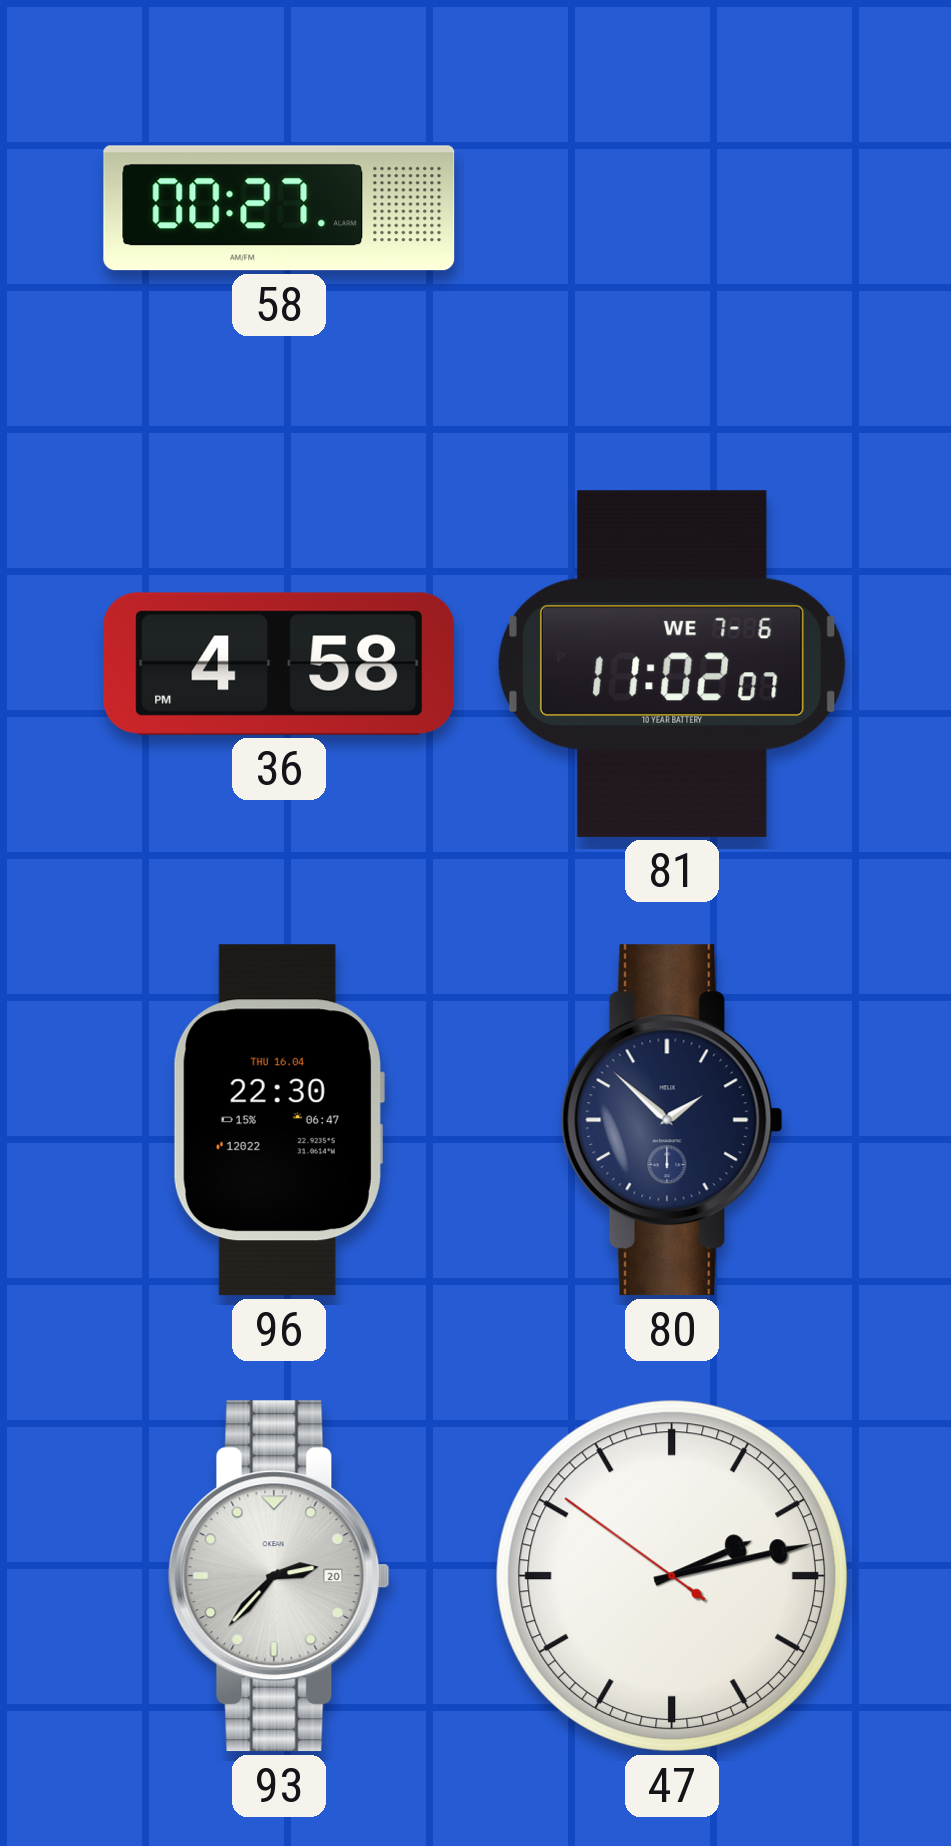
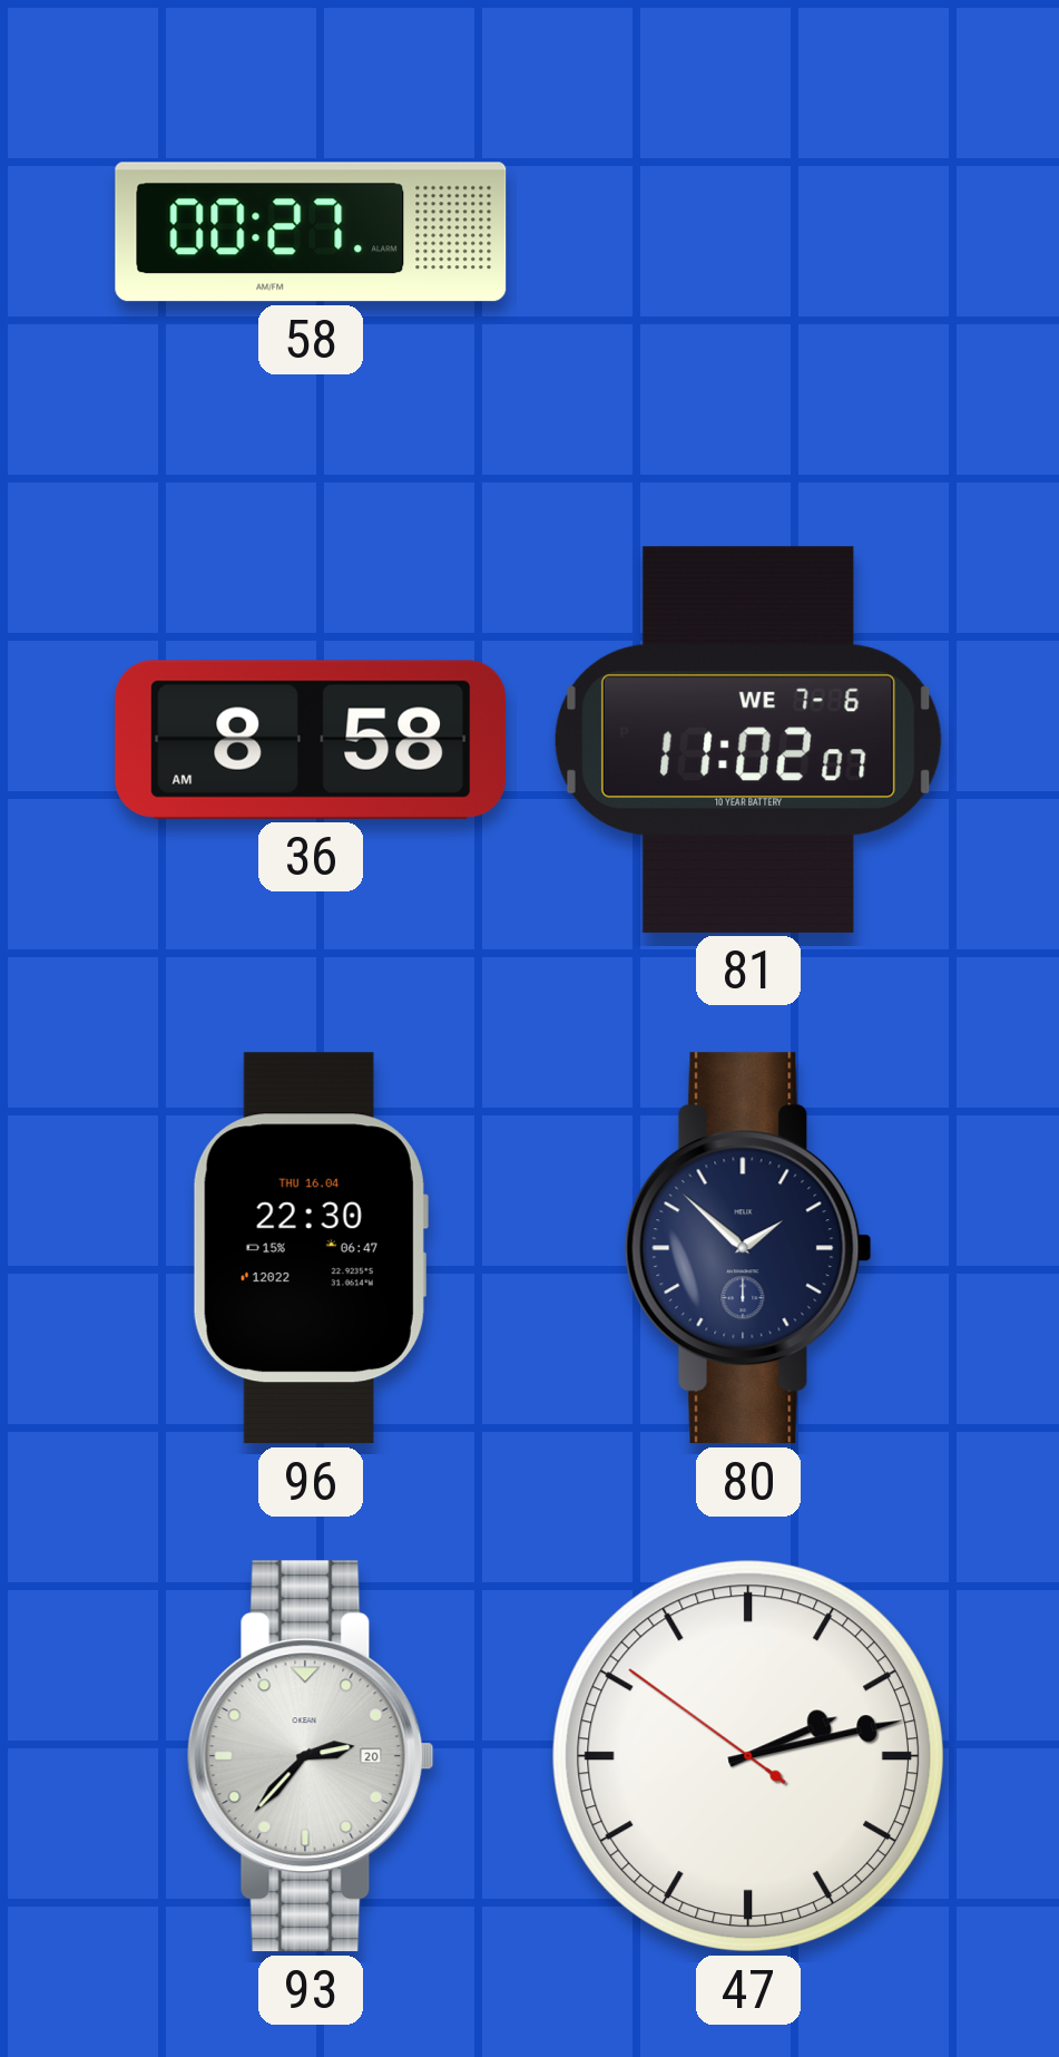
36: 4:58 -> 8:58 (311, 740)
